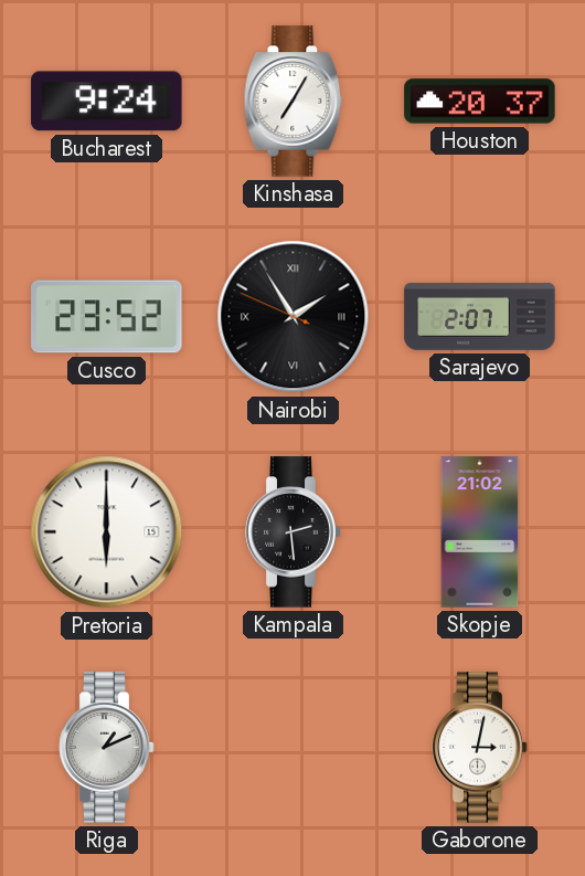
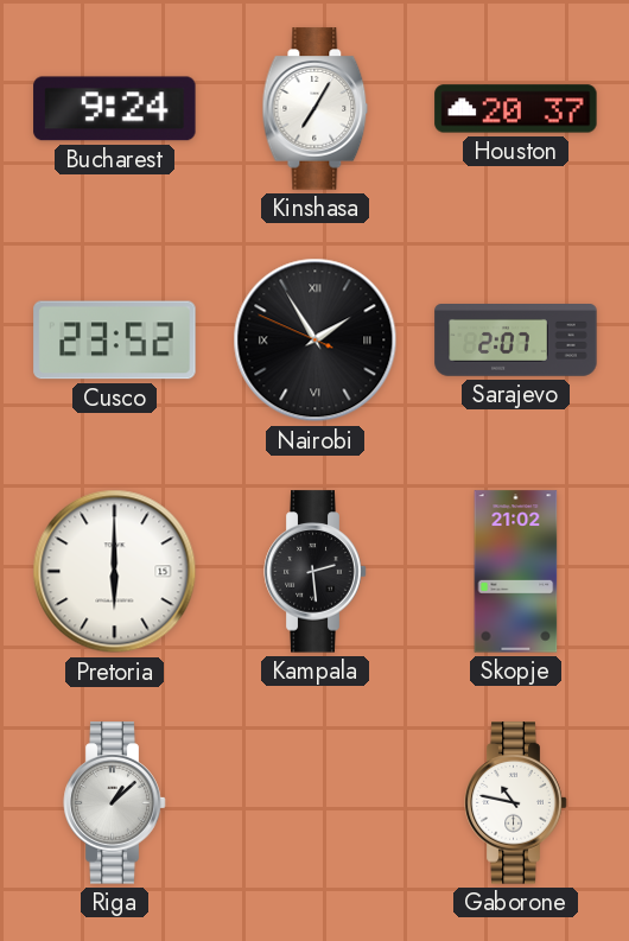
Riga: 1:11 -> 1:08 (115, 803)
Gaborone: 3:02 -> 10:47 (516, 803)
